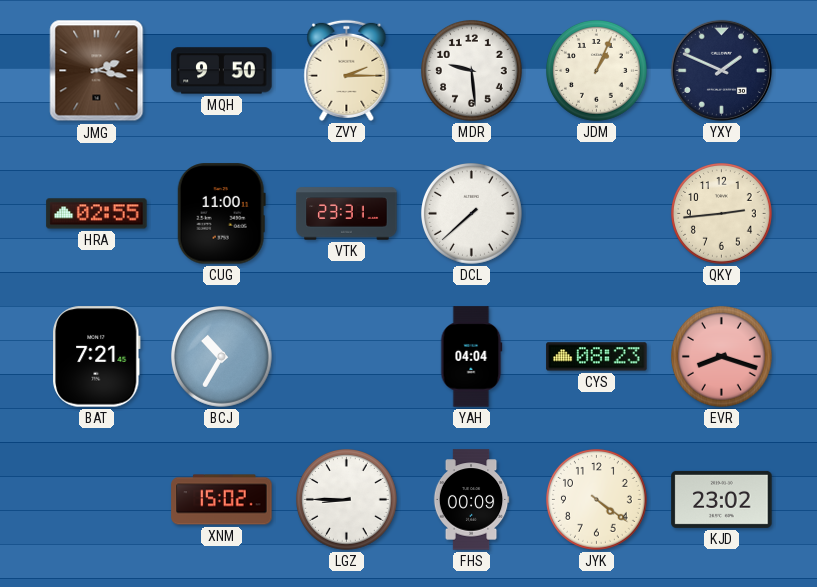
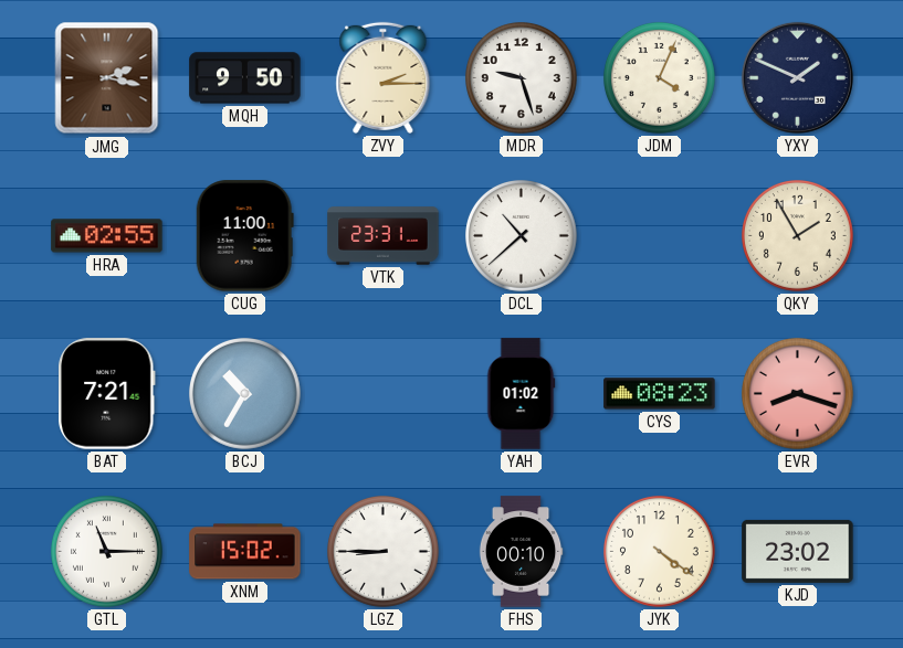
MDR: 9:29 -> 9:27 (522, 78)
JDM: 1:04 -> 4:04 (660, 78)
DCL: 7:38 -> 10:38 (522, 236)
QKY: 2:44 -> 1:55 (798, 236)
YAH: 04:04 -> 01:02 (521, 394)
GTL: none -> 11:15 (107, 552)
FHS: 00:09 -> 00:10 (521, 552)
